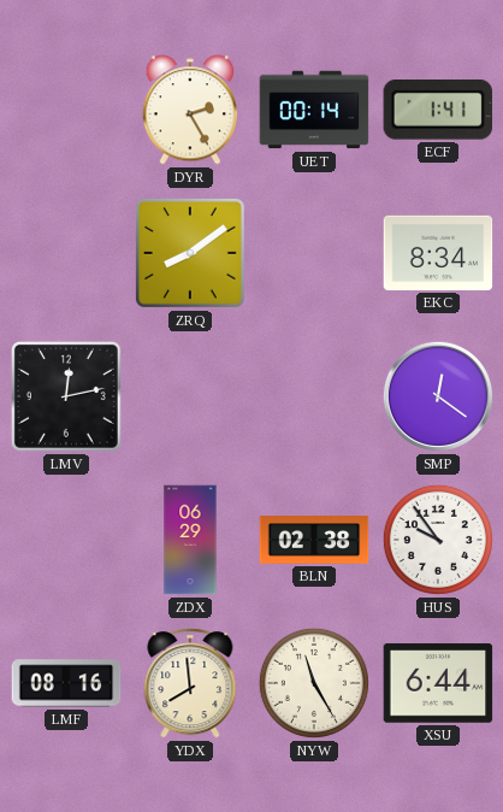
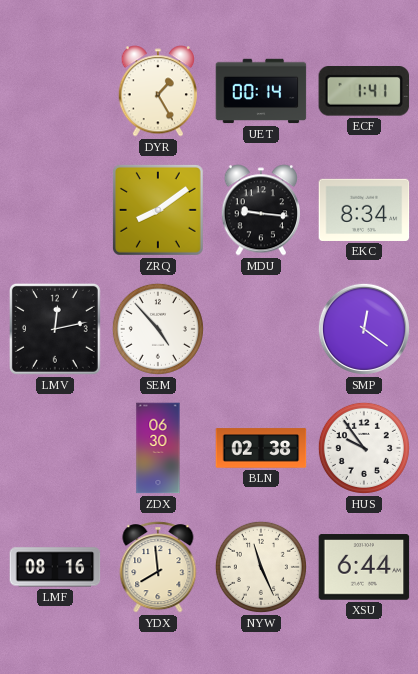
DYR: 2:25 -> 1:25 (158, 91)
MDU: none -> 9:16 (261, 210)
SEM: none -> 4:53 (158, 329)
ZDX: 06:29 -> 06:30 (158, 448)
NYW: 11:25 -> 11:26 (261, 567)
